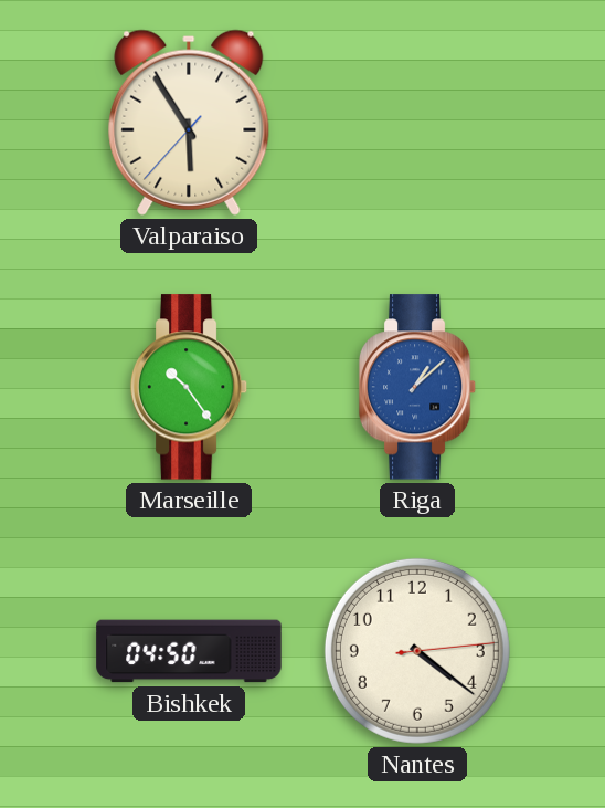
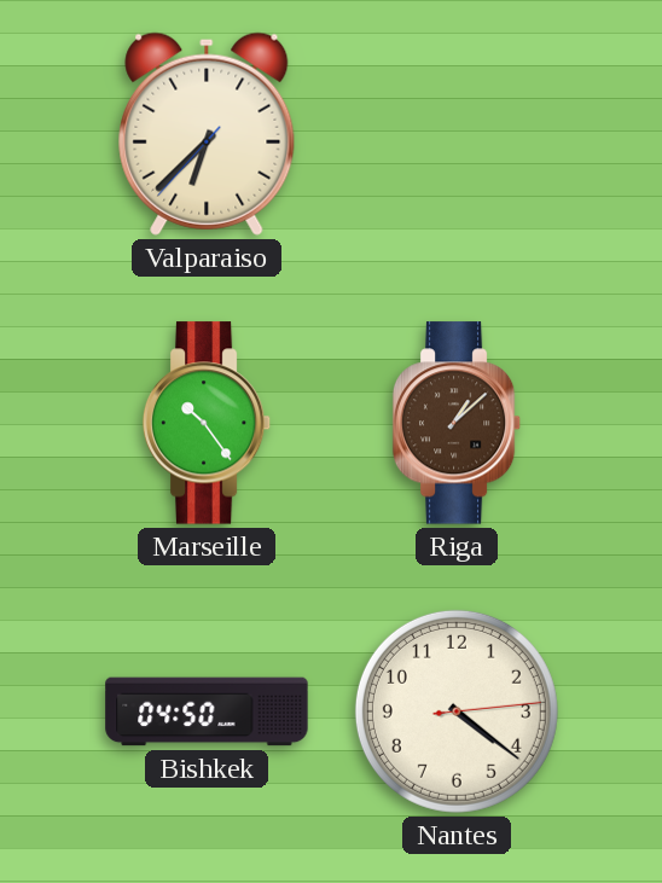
Valparaiso: 5:54 -> 6:37 (207, 134)
Riga dial: blue -> brown (457, 423)
